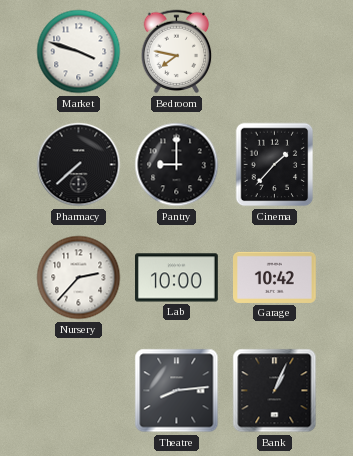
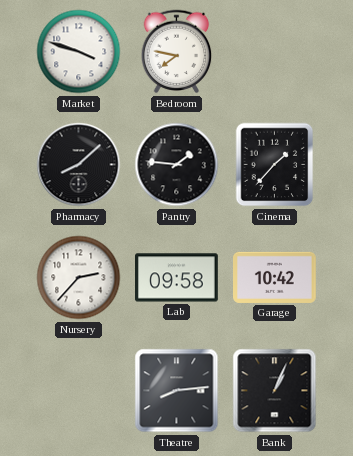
Pharmacy: 7:38 -> 8:08 (79, 165)
Pantry: 9:00 -> 1:46 (177, 165)
Lab: 10:00 -> 09:58 (177, 278)
